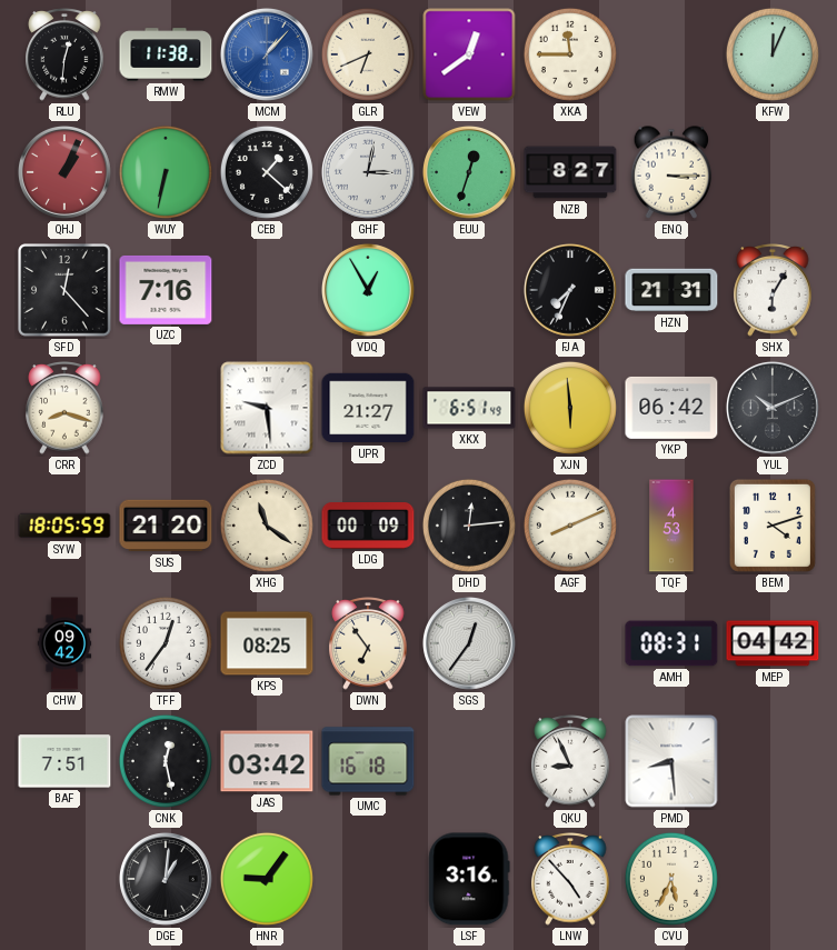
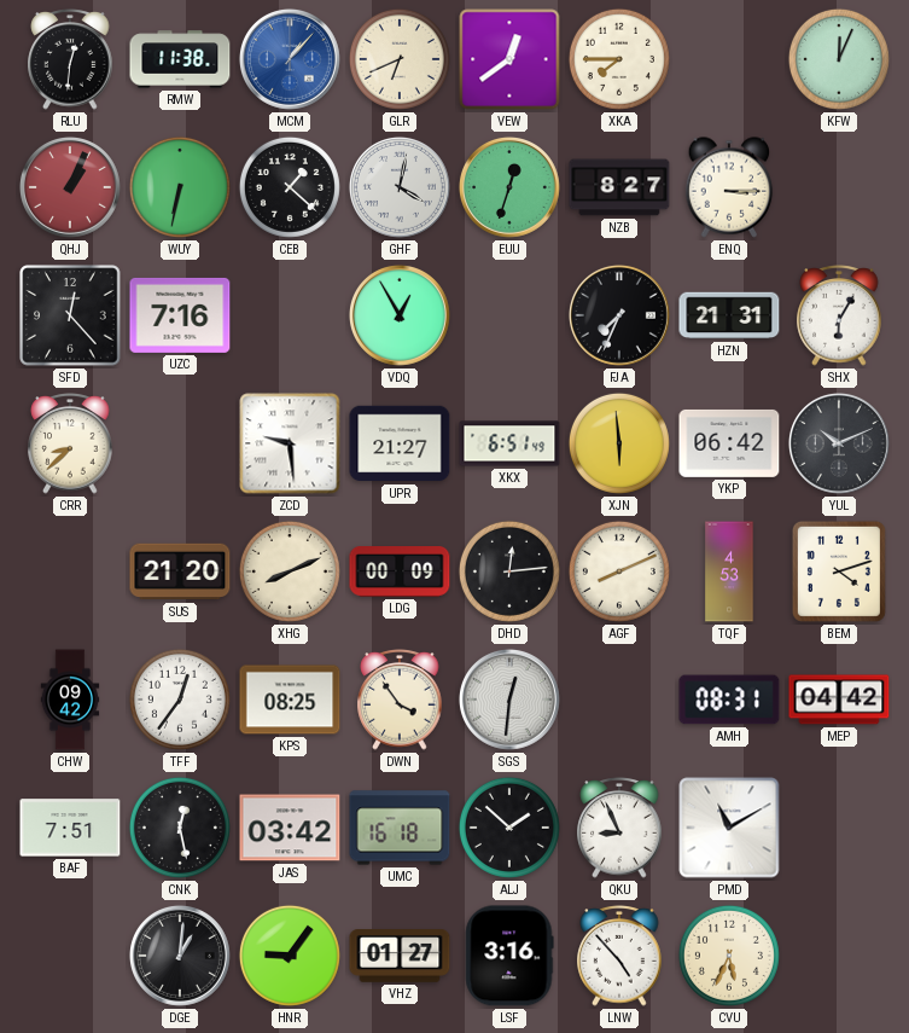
XKA: 11:45 -> 7:45 (619, 59)
GHF: 3:02 -> 4:02 (400, 187)
CRR: 8:18 -> 8:38 (70, 443)
SYW: 18:05 -> none (64, 526)
XHG: 11:21 -> 8:11 (290, 571)
DWN: 6:54 -> 3:54 (400, 700)
SGS: 12:36 -> 12:31 (509, 700)
ALJ: none -> 1:52 (509, 828)
PMD: 8:29 -> 11:10 (729, 828)
VHZ: none -> 01:27 (400, 956)
